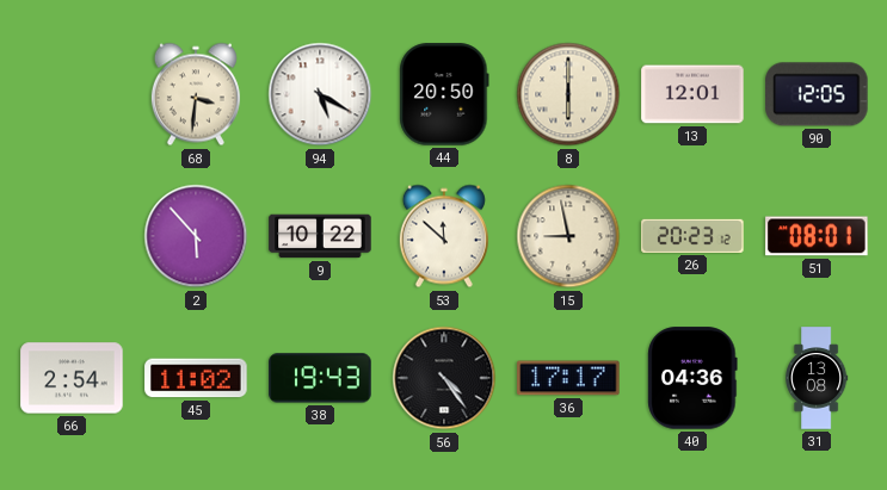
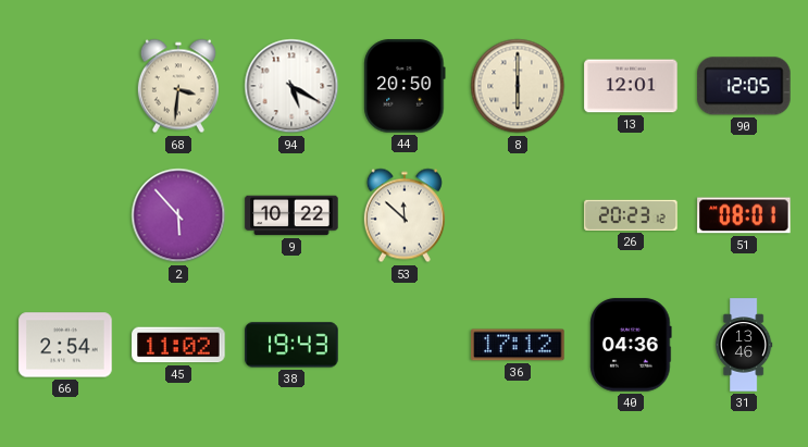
15: 8:58 -> none (568, 236)
56: 4:24 -> none (444, 378)
36: 17:17 -> 17:12 (518, 345)
31: 13:08 -> 13:46 (744, 345)
